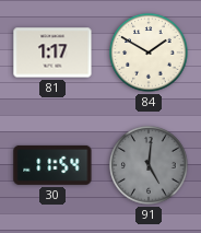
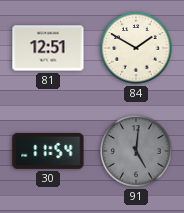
81: 1:17 -> 12:51 (48, 48)
